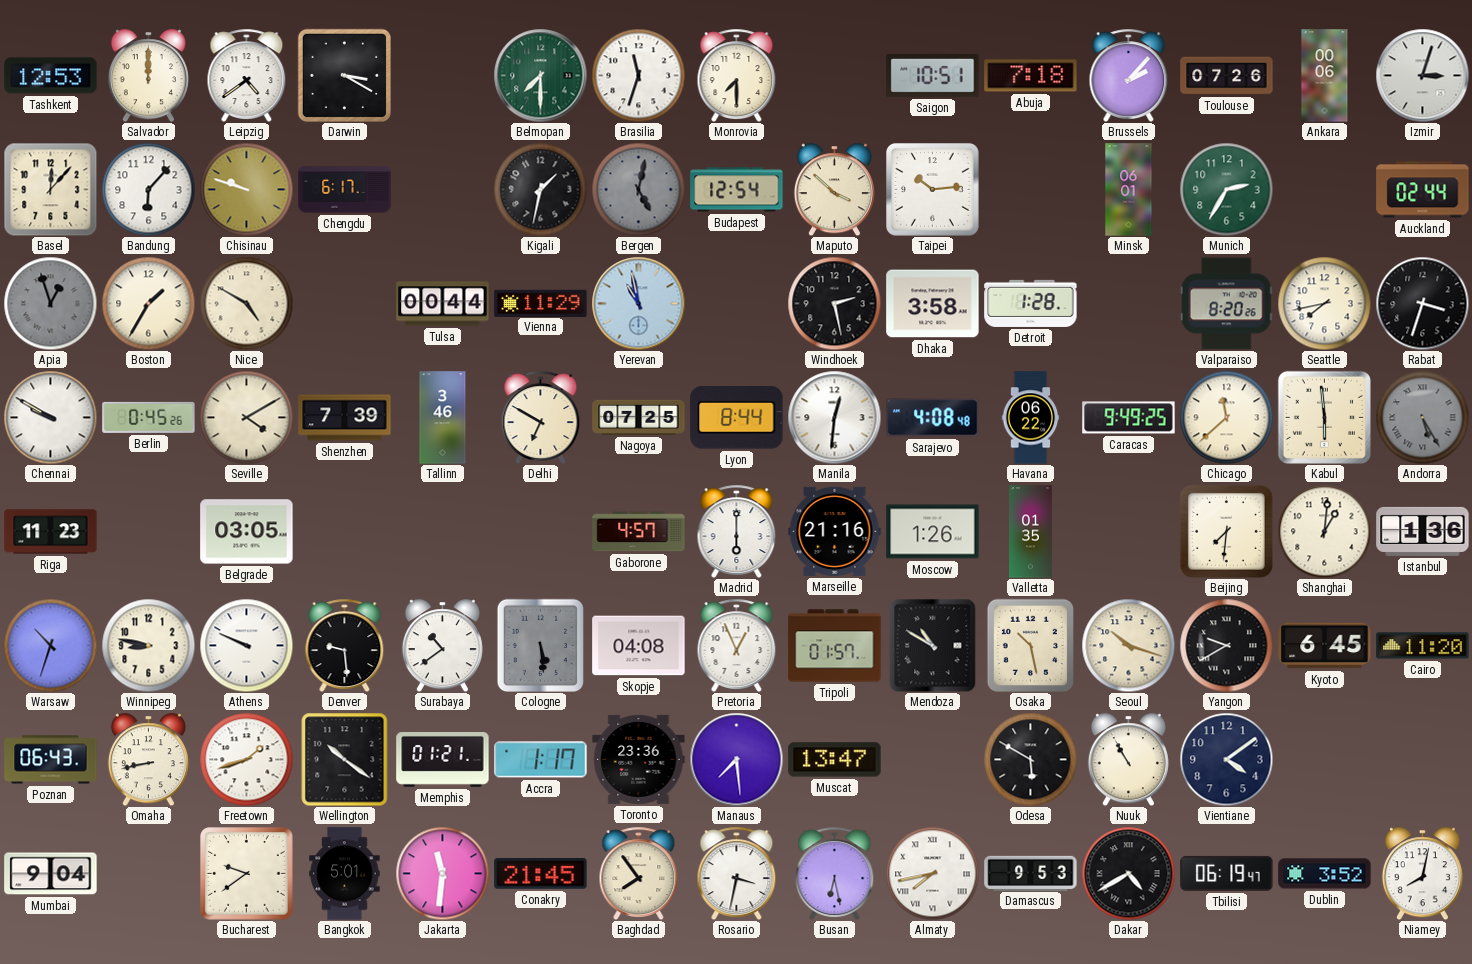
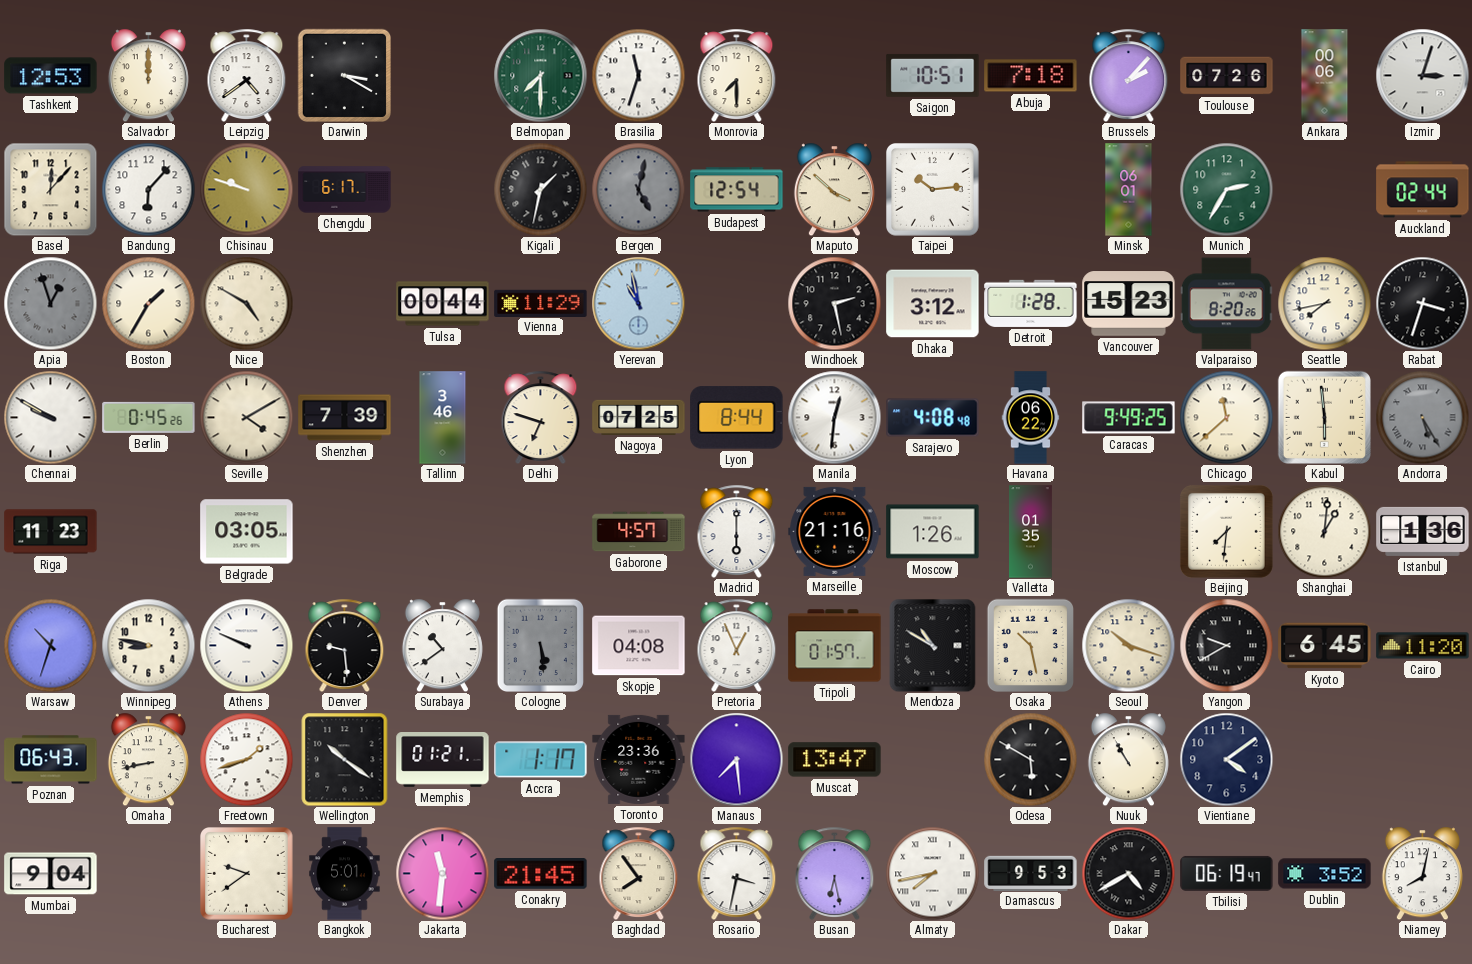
Dhaka: 3:58 -> 3:12 (933, 304)
Vancouver: none -> 15:23 (1129, 304)
Delhi: 6:50 -> 6:48 (541, 417)
